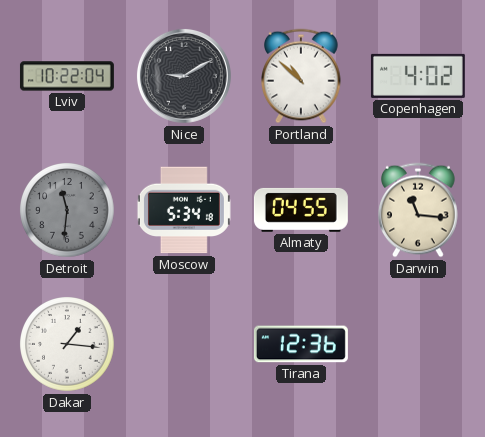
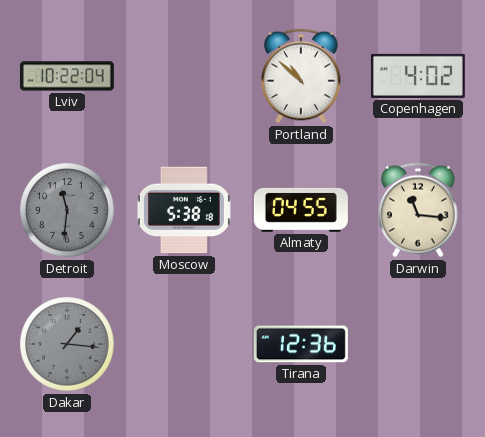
Nice: 9:10 -> none (184, 76)
Moscow: 5:34 -> 5:38 (184, 210)
Dakar dial: white -> grey (67, 344)
